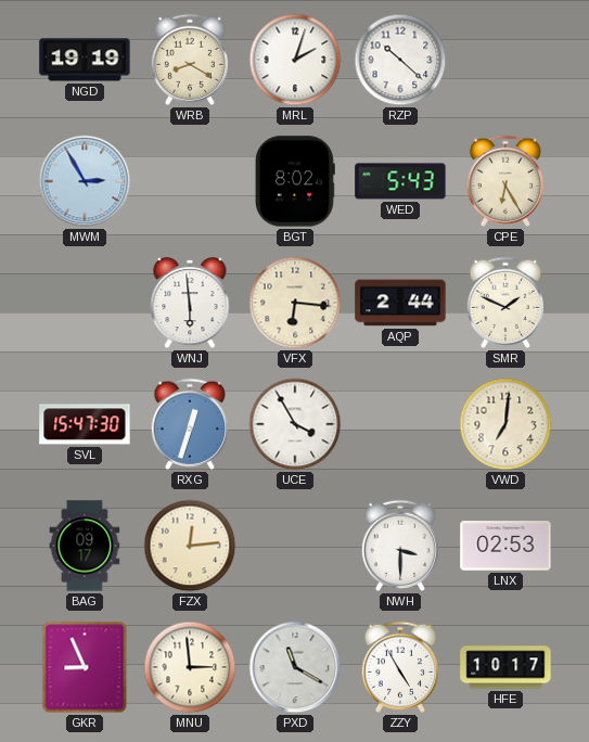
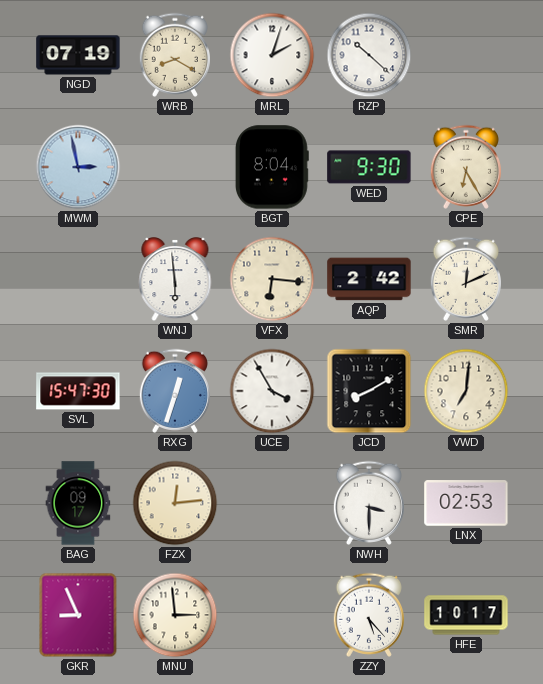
NGD: 19:19 -> 07:19 (78, 55)
MWM: 2:55 -> 2:58 (78, 167)
BGT: 8:02 -> 8:04 (272, 167)
WED: 5:43 -> 9:30 (369, 167)
AQP: 2:44 -> 2:42 (369, 279)
SMR: 1:49 -> 12:11 (465, 279)
JCD: none -> 8:10 (369, 391)
PXD: 11:20 -> none (295, 667)
ZZY: 4:55 -> 5:23 (368, 615)
